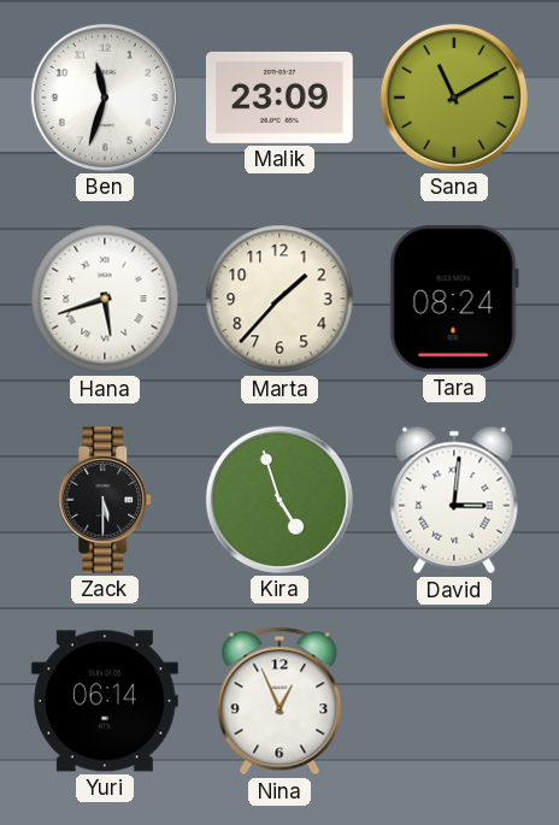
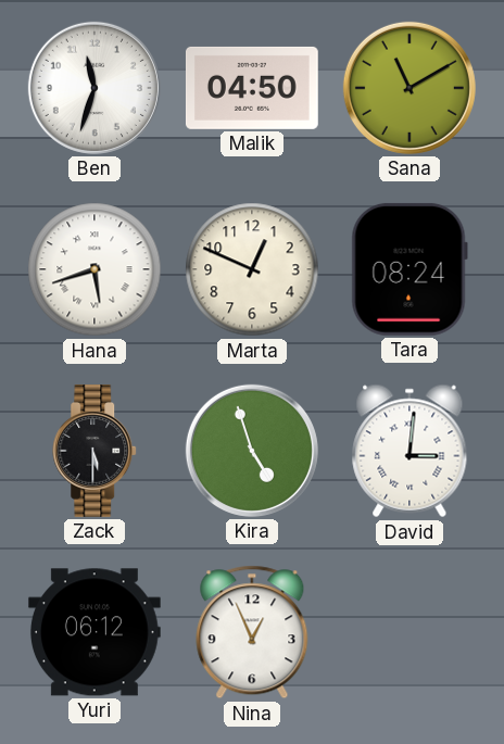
Malik: 23:09 -> 04:50 (252, 88)
Marta: 1:37 -> 12:49 (252, 269)
Yuri: 06:14 -> 06:12 (94, 632)
